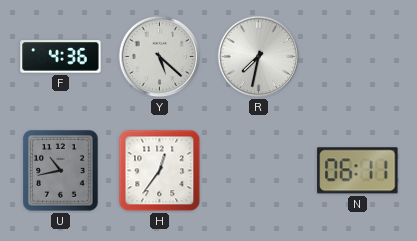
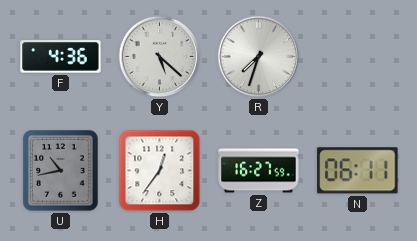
R: 7:32 -> 7:33 (259, 57)
Z: none -> 16:27 (259, 171)
